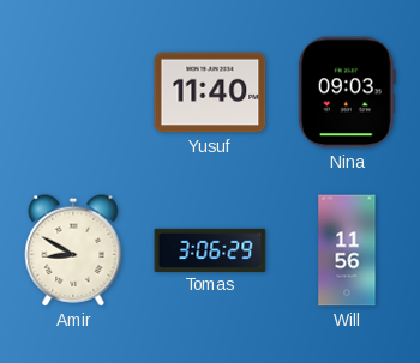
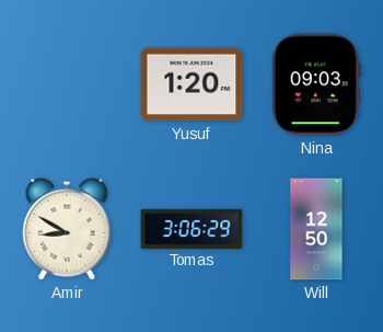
Yusuf: 11:40 -> 1:20 (191, 84)
Will: 11:56 -> 12:50 (316, 229)
